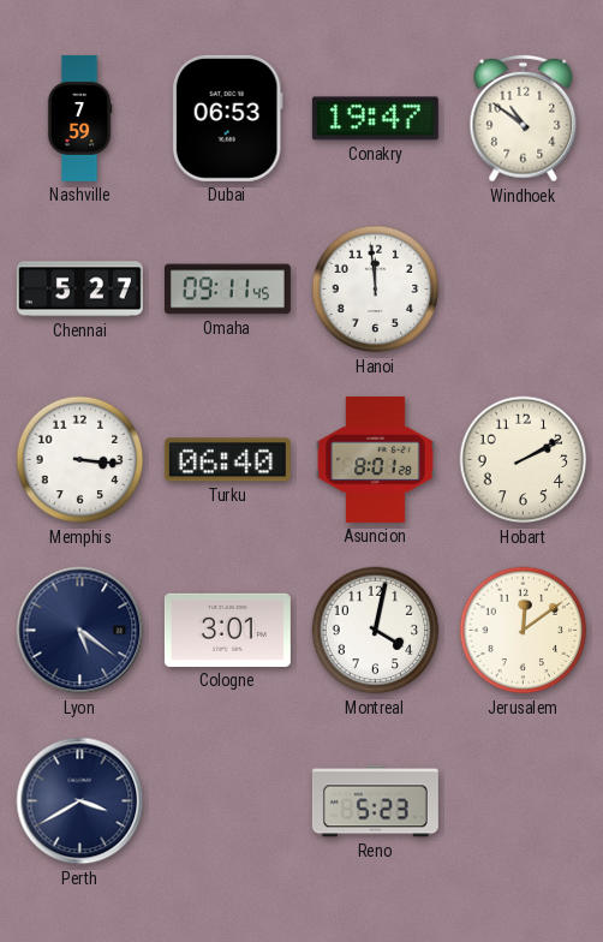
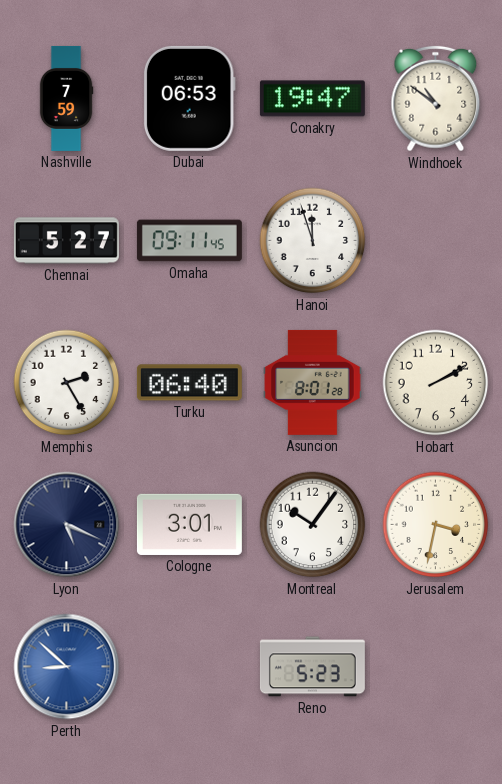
Hanoi: 11:59 -> 11:57 (313, 241)
Memphis: 3:16 -> 2:25 (67, 383)
Lyon: 5:21 -> 5:19 (67, 525)
Montreal: 4:02 -> 10:06 (313, 525)
Jerusalem: 12:09 -> 3:32 (436, 525)
Perth: 3:40 -> 8:52 (67, 667)
Perth dial: navy -> blue (67, 667)
